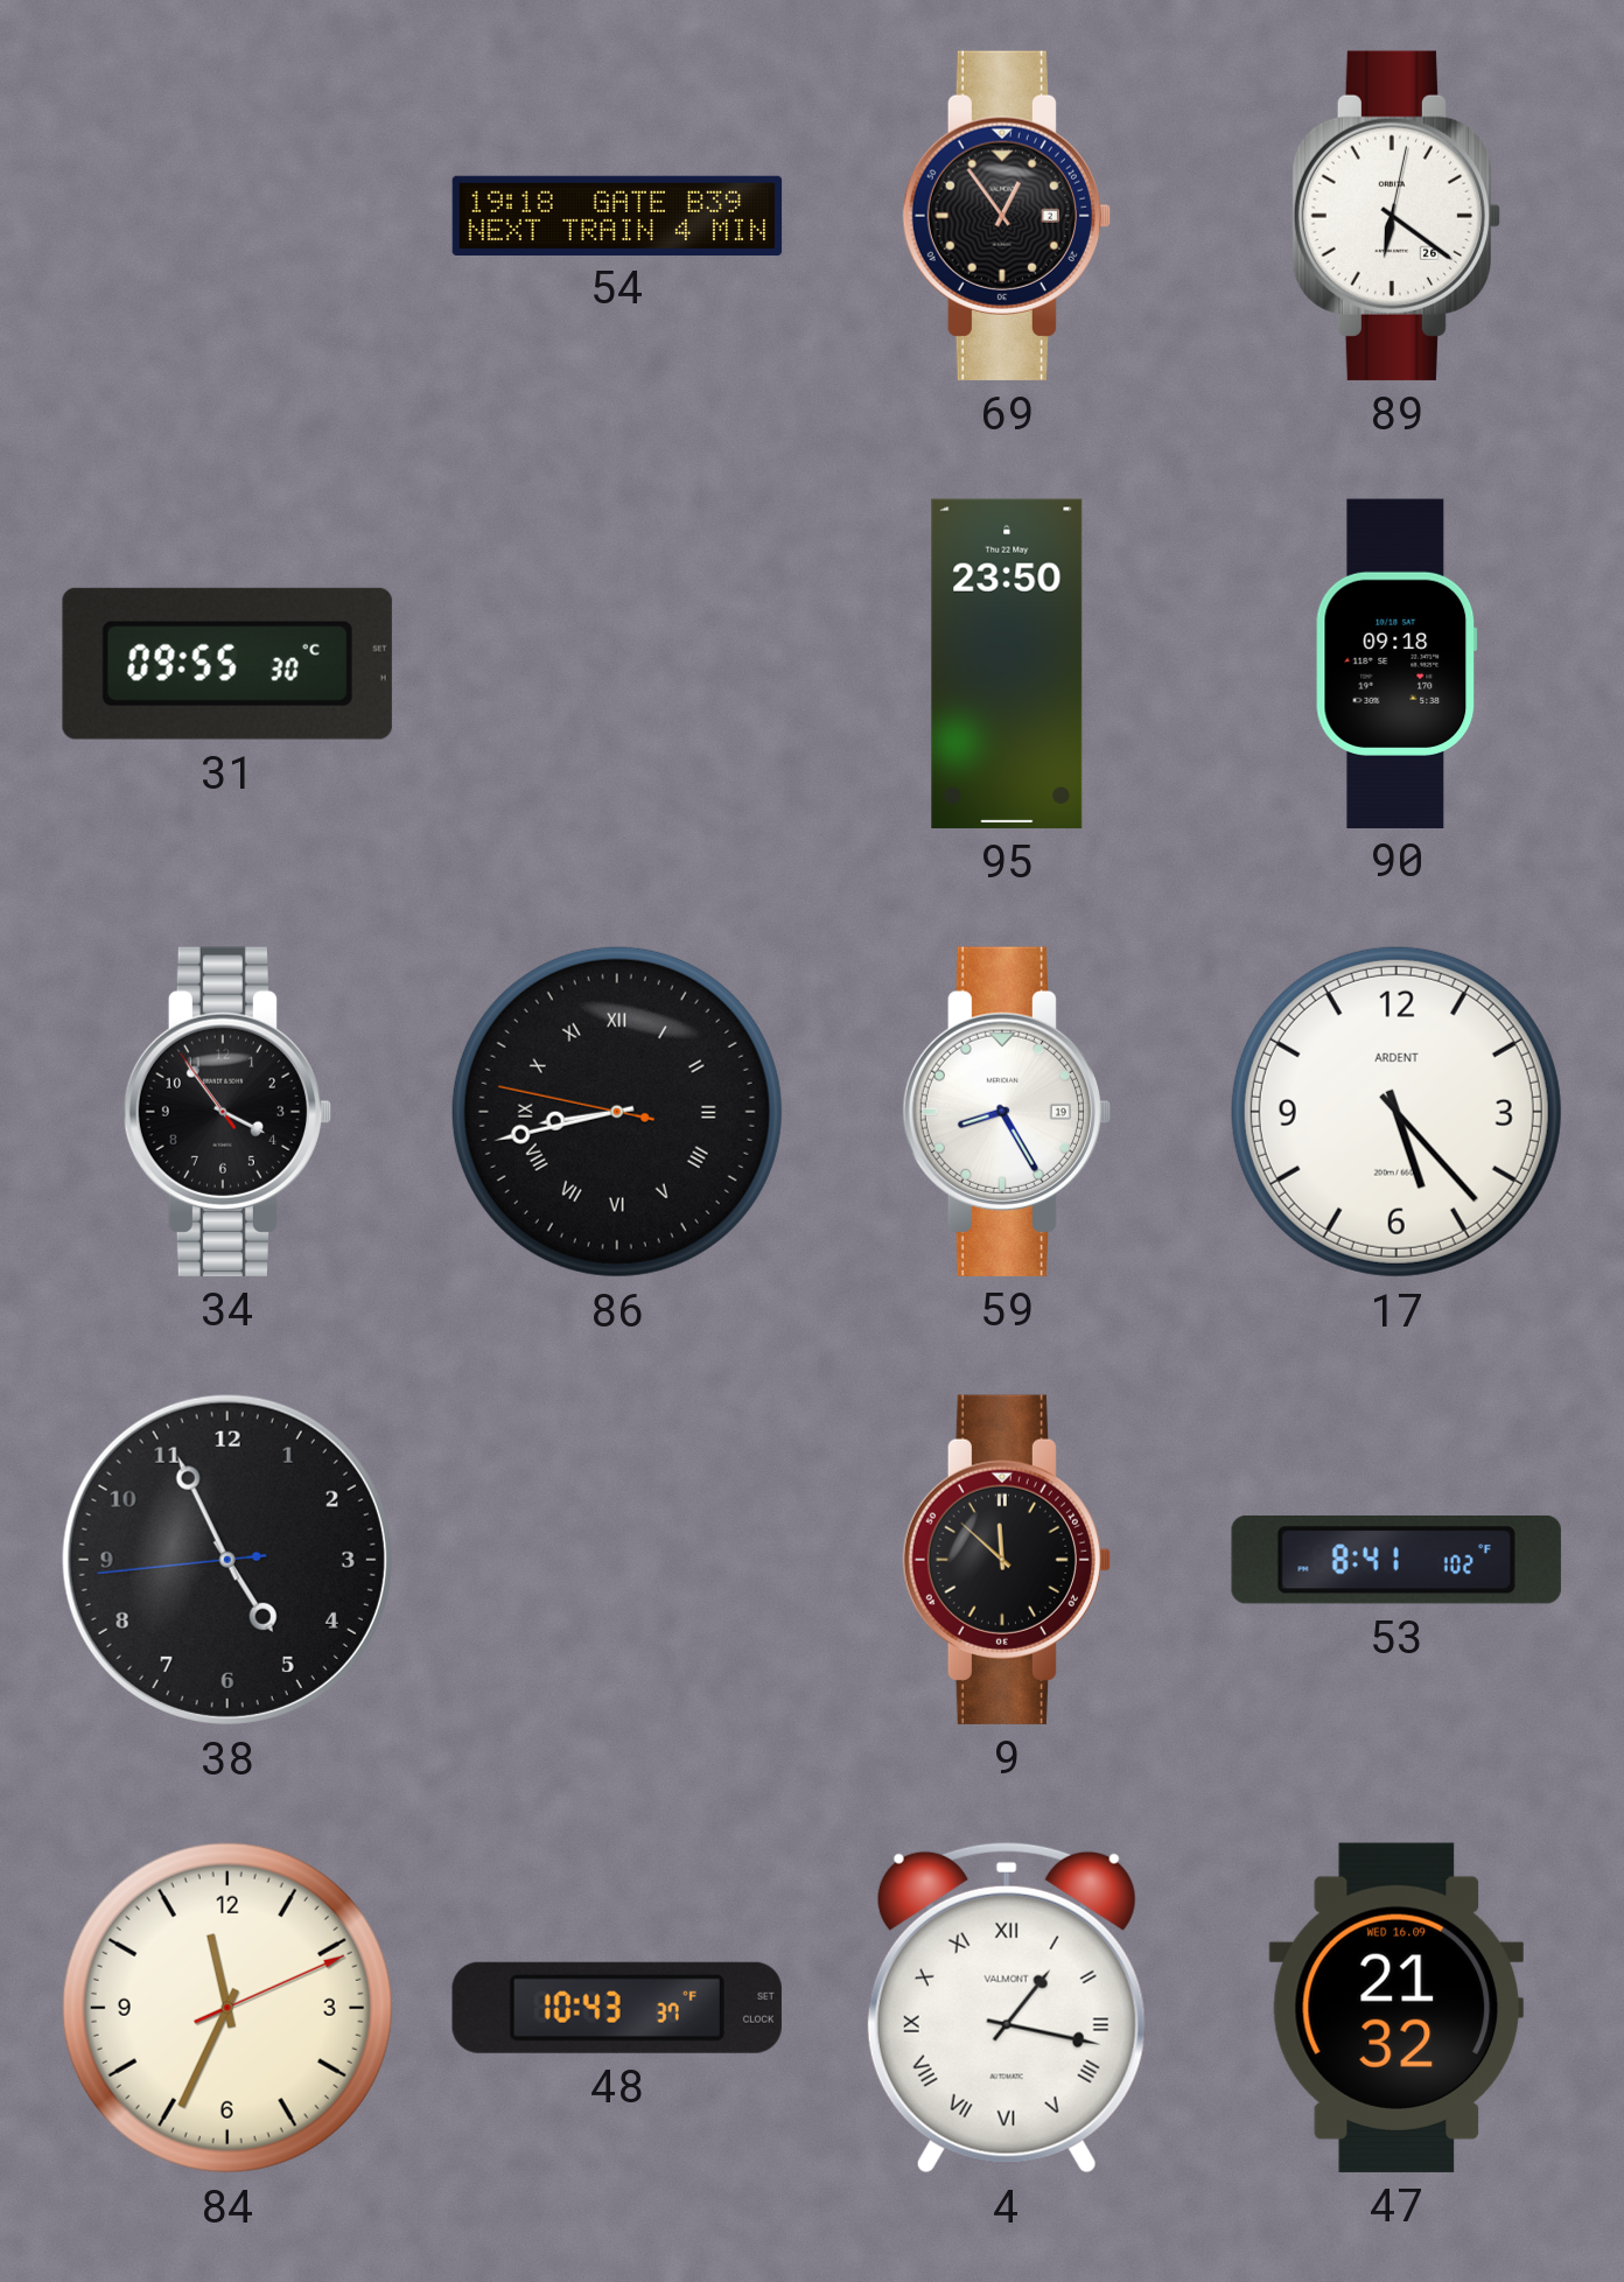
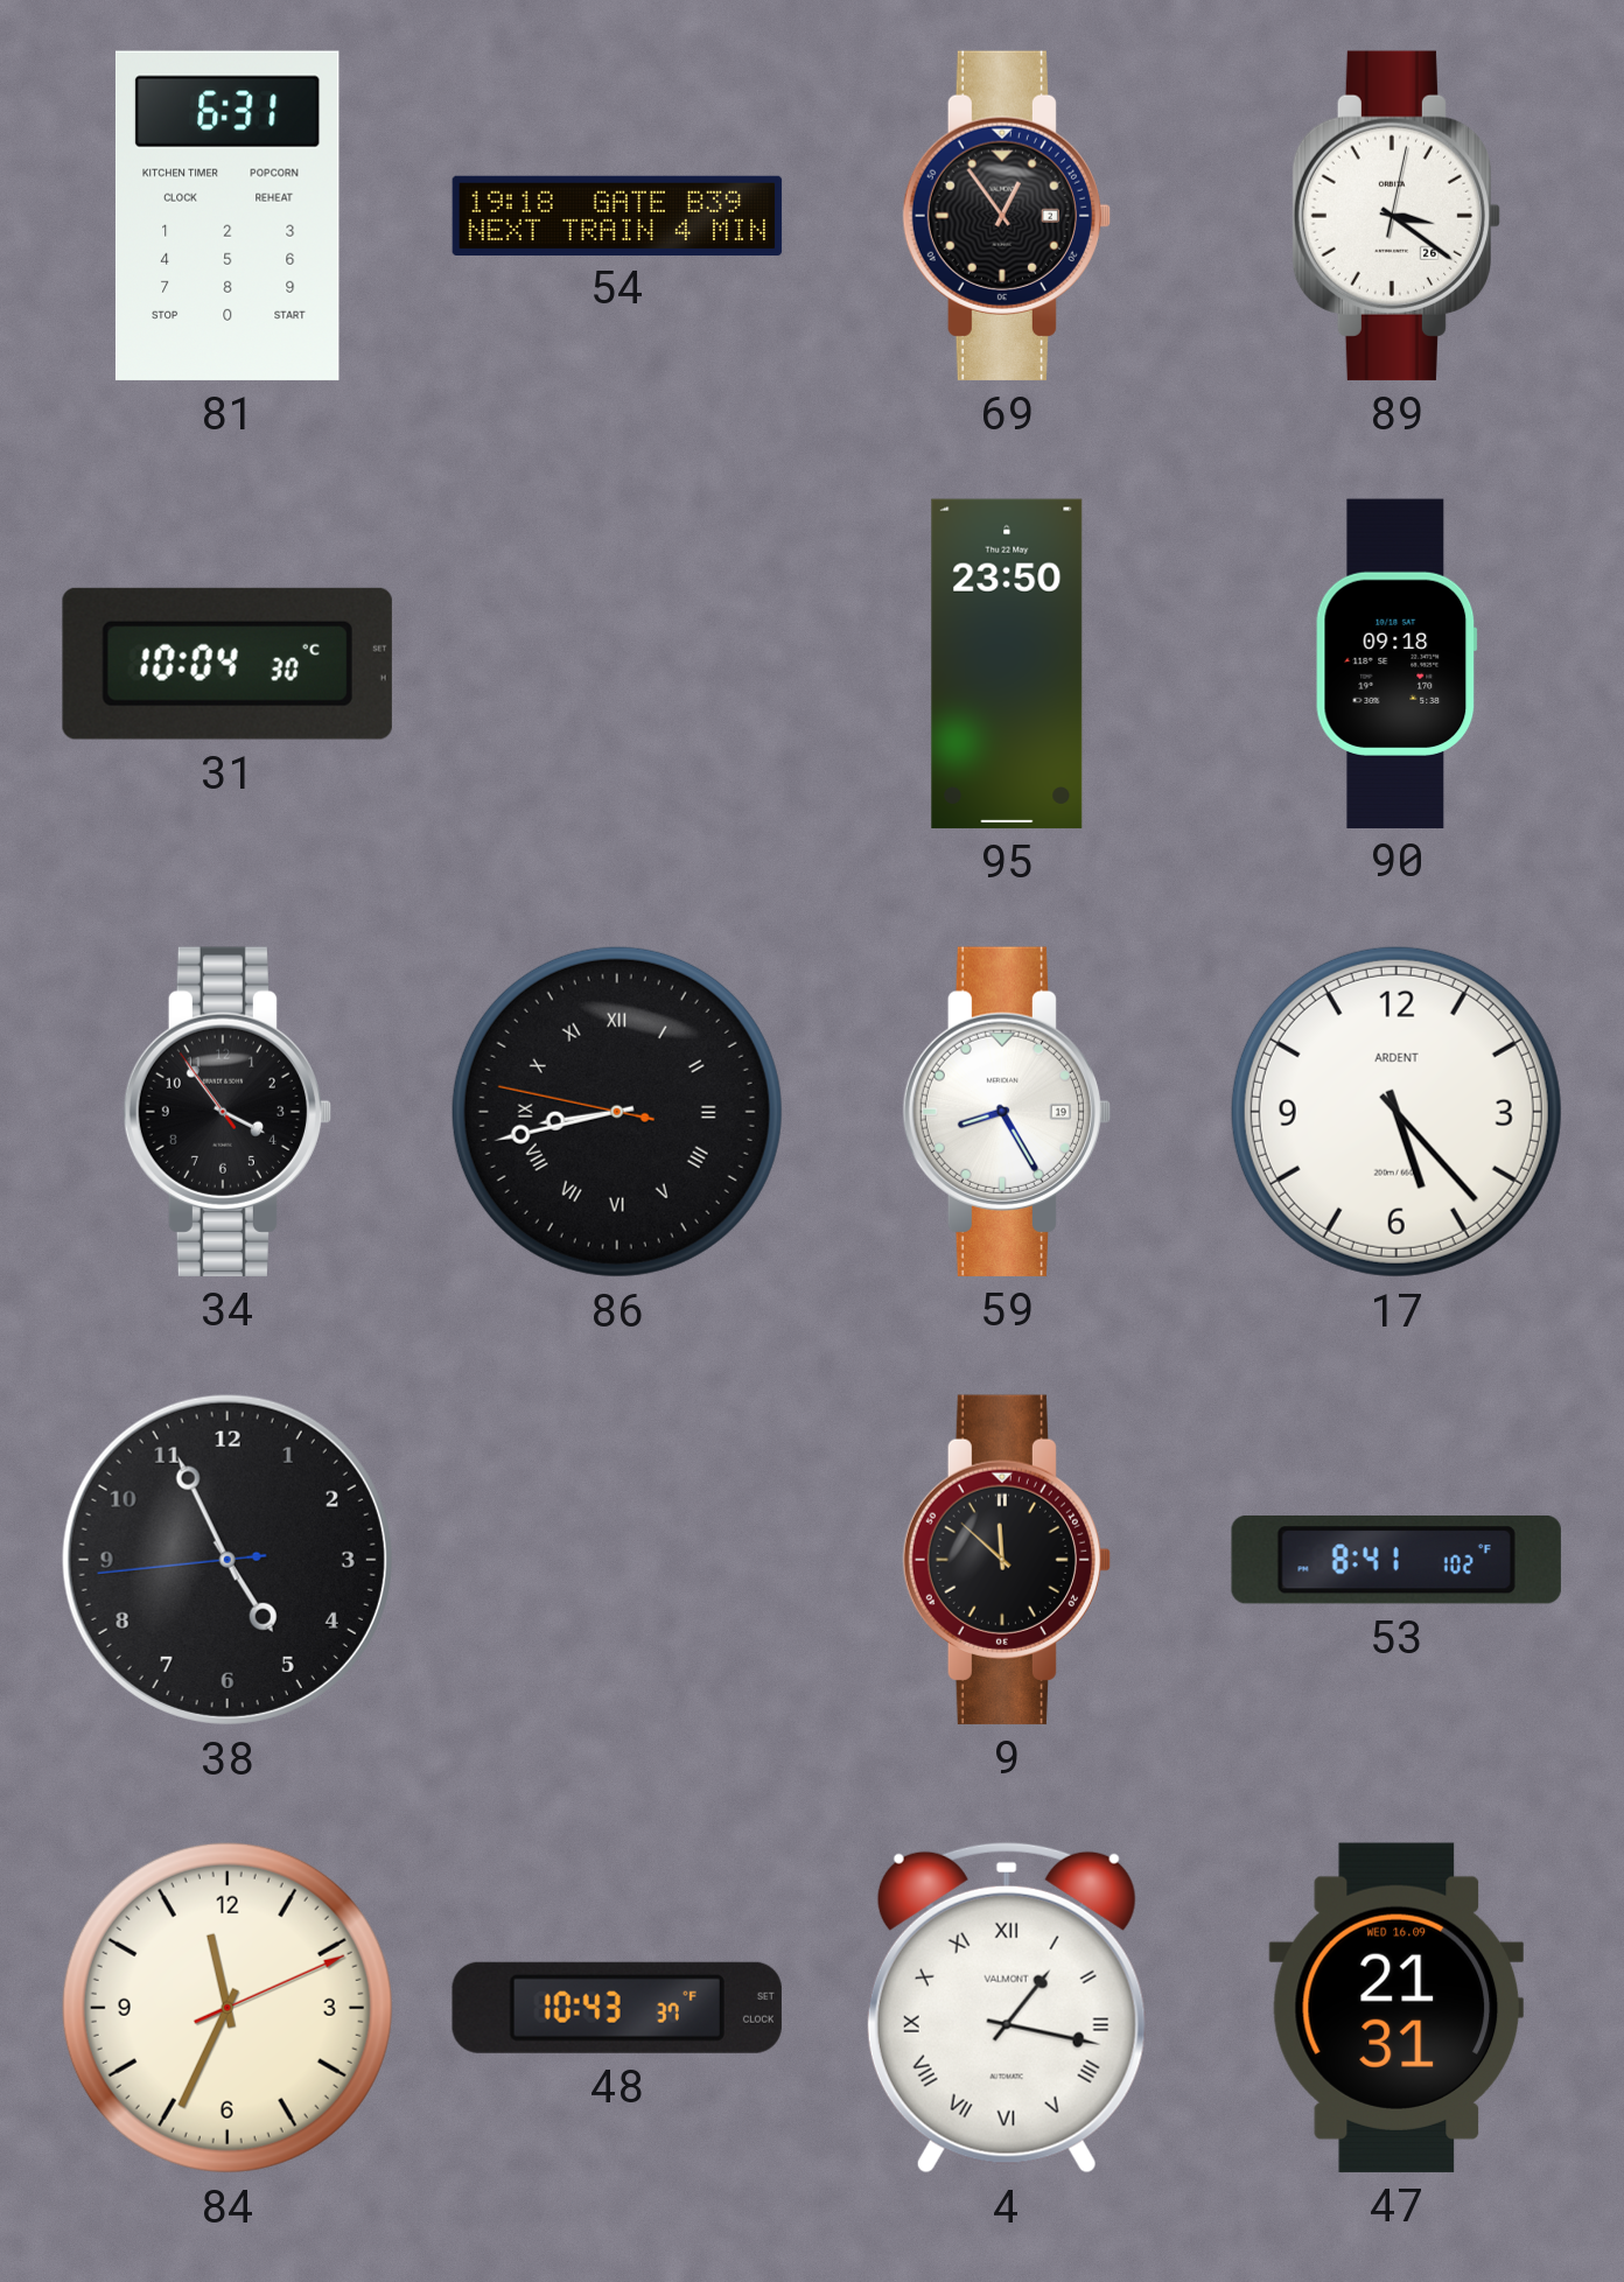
81: none -> 6:31 (228, 216)
89: 6:21 -> 3:21 (1395, 216)
31: 09:55 -> 10:04 (228, 664)
47: 21:32 -> 21:31 (1395, 2008)
